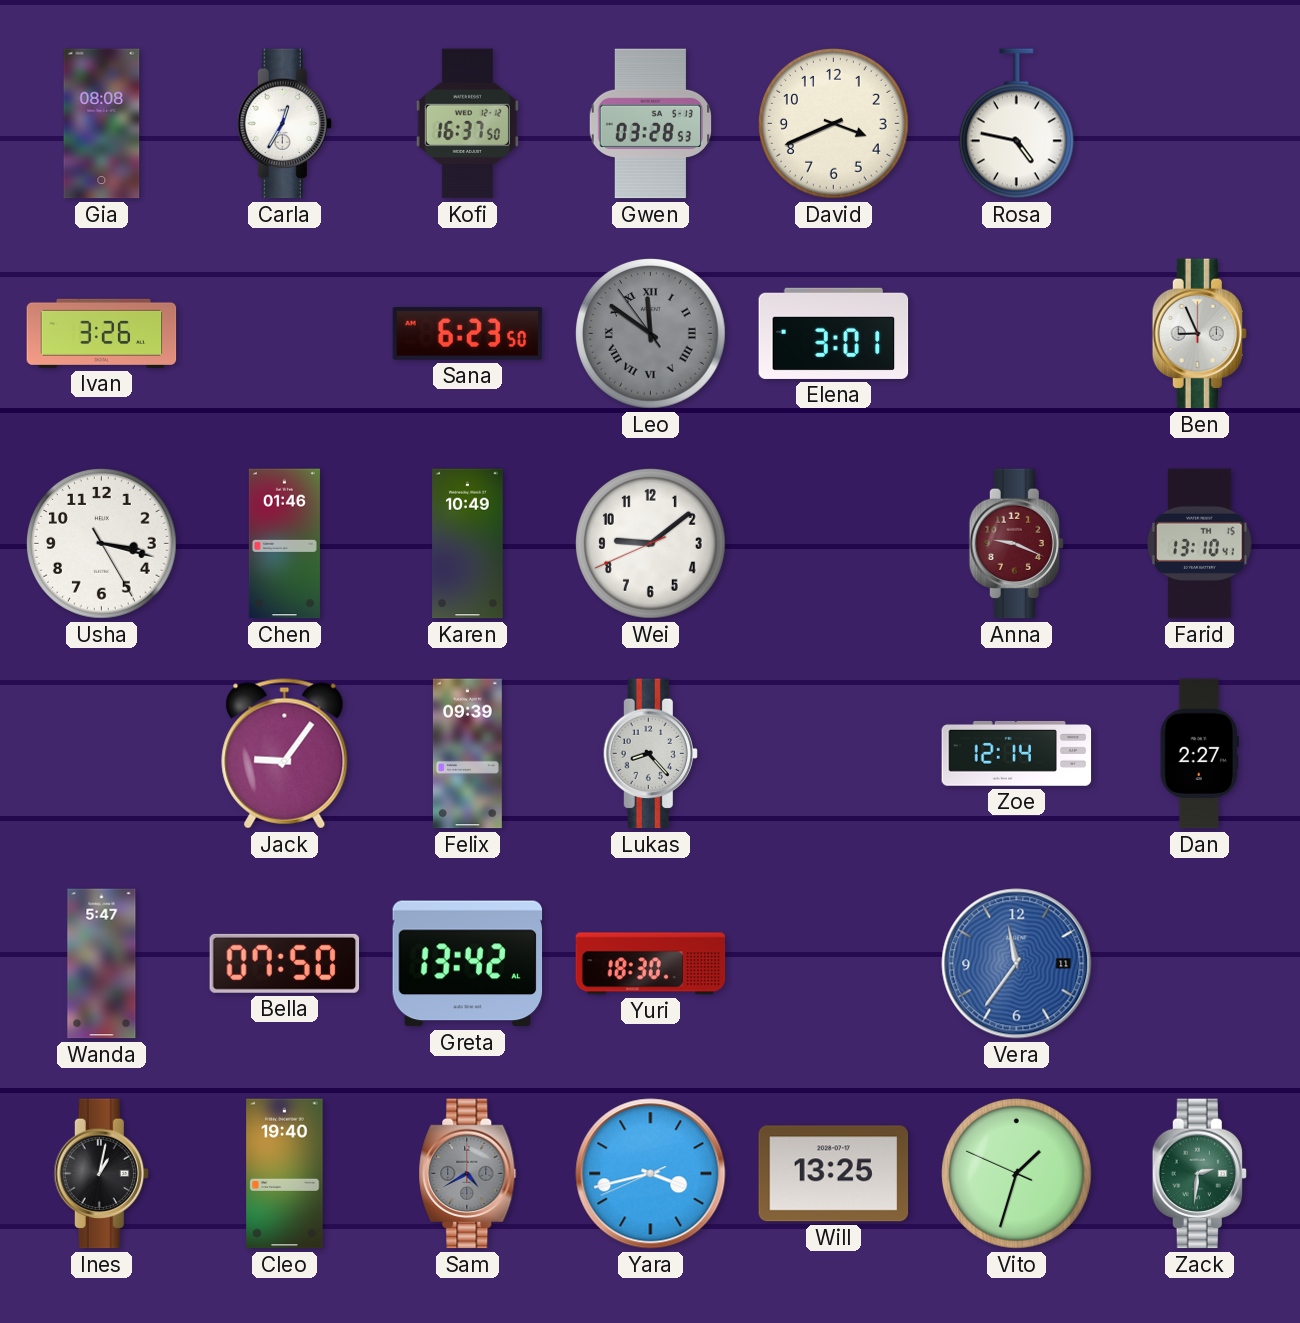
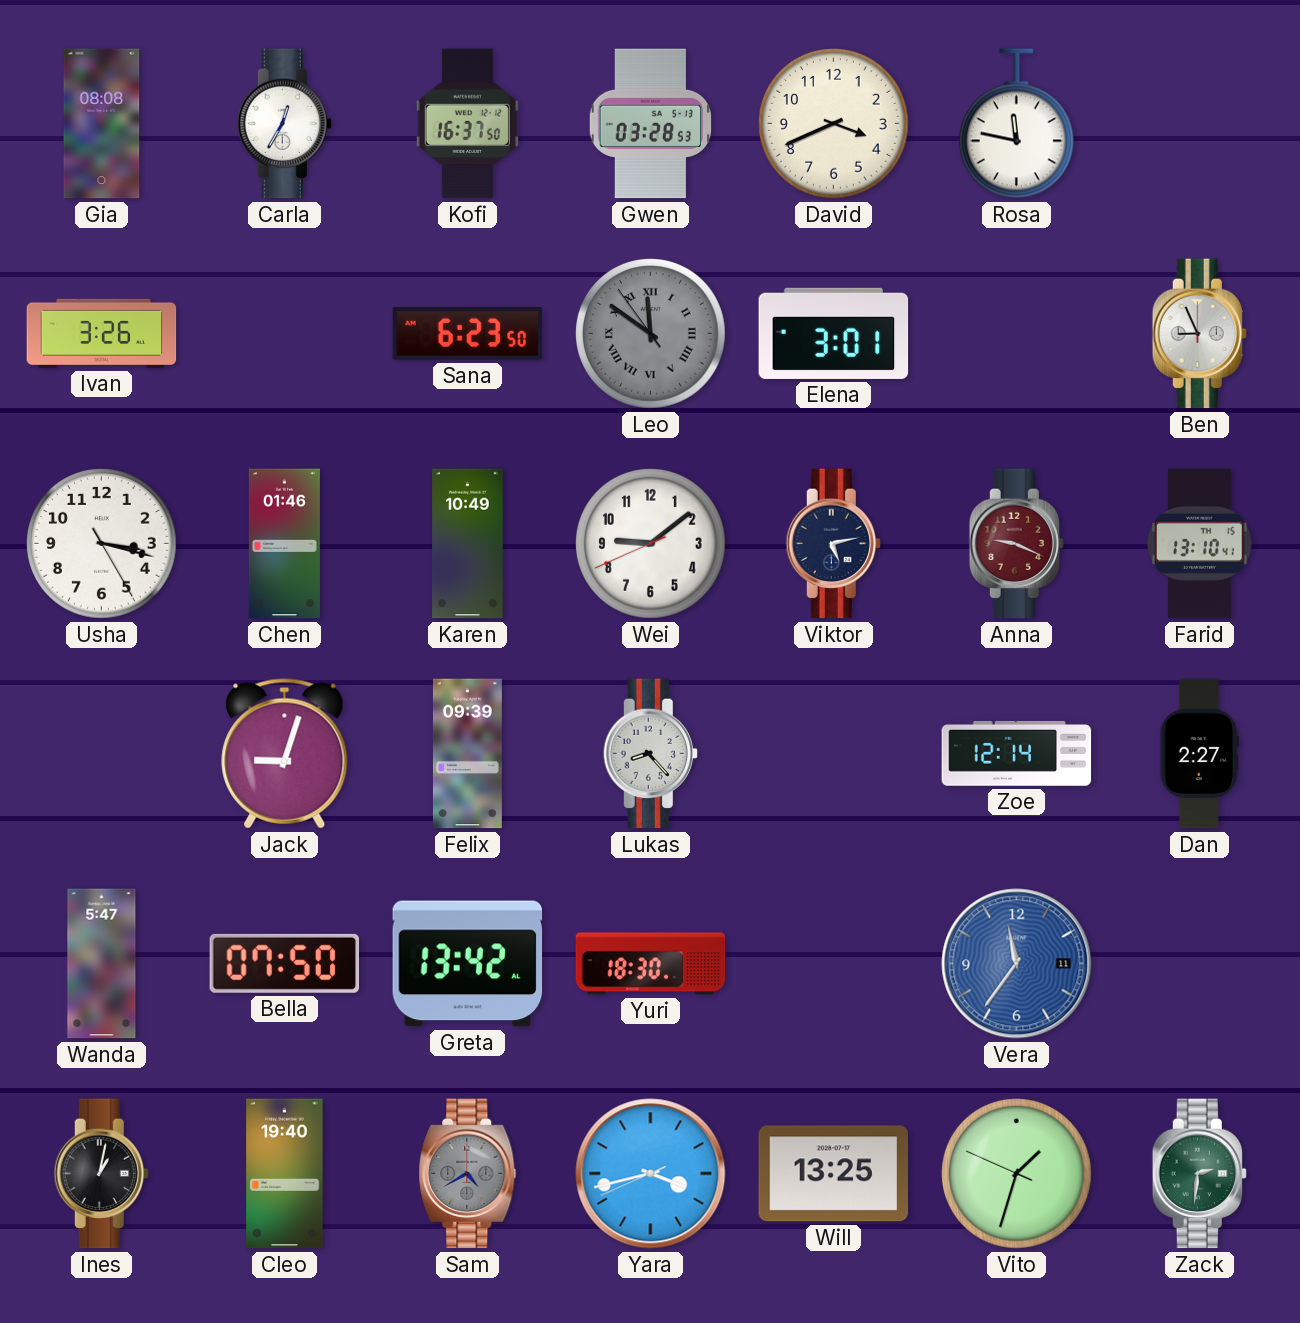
Rosa: 4:47 -> 11:47 (1016, 124)
Viktor: none -> 5:13 (833, 544)
Jack: 9:06 -> 9:03 (285, 754)
